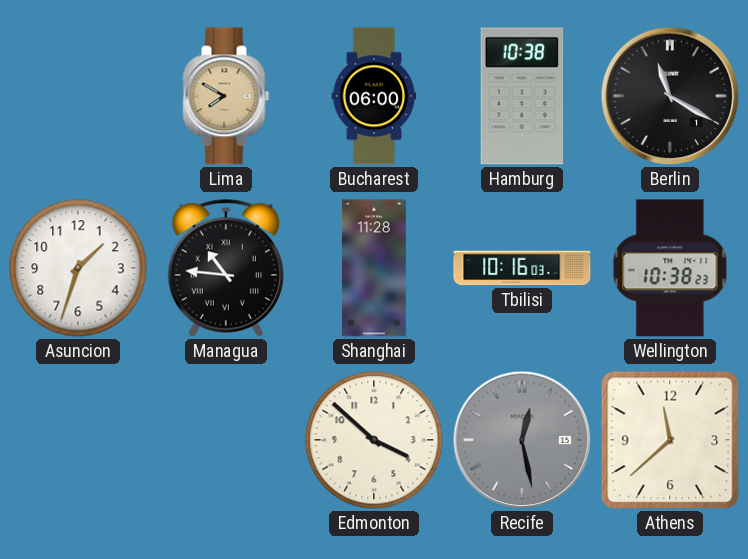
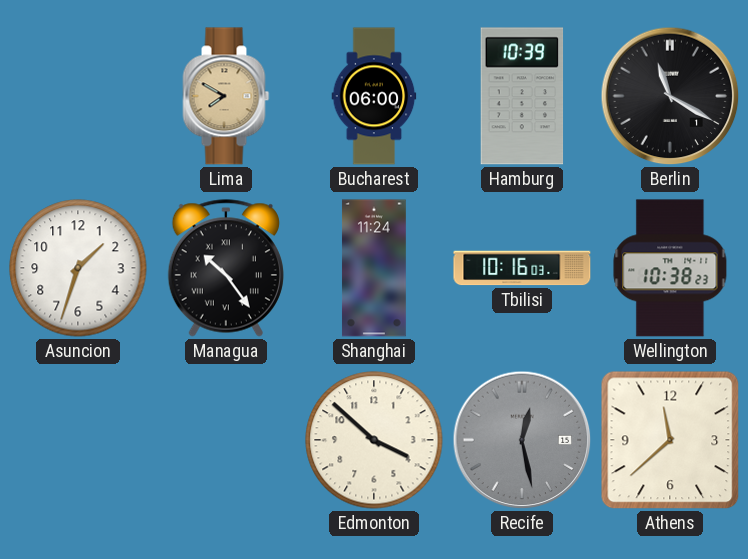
Hamburg: 10:38 -> 10:39 (522, 96)
Managua: 10:46 -> 10:24 (226, 268)
Shanghai: 11:28 -> 11:24 (374, 268)
